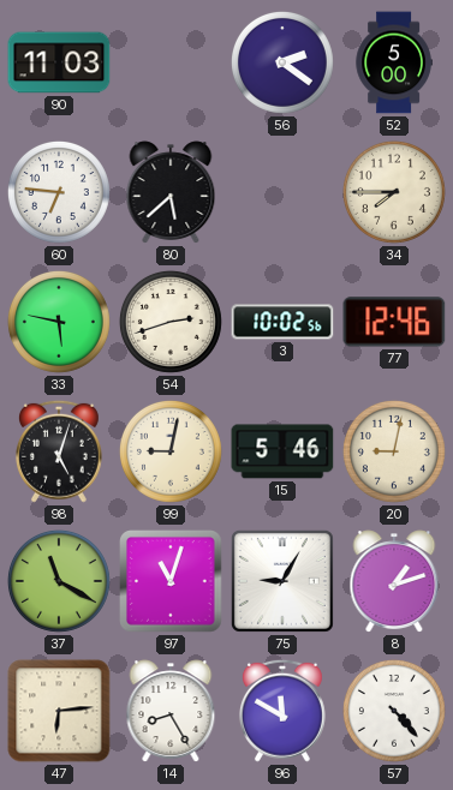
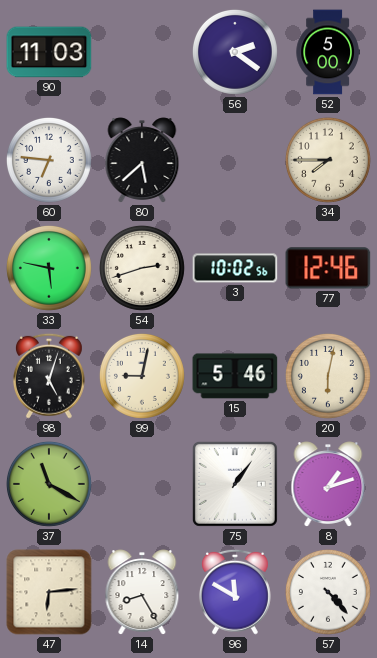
20: 9:02 -> 6:02 (328, 376)
97: 11:03 -> none (171, 581)
75: 9:05 -> 1:06 (235, 484)
